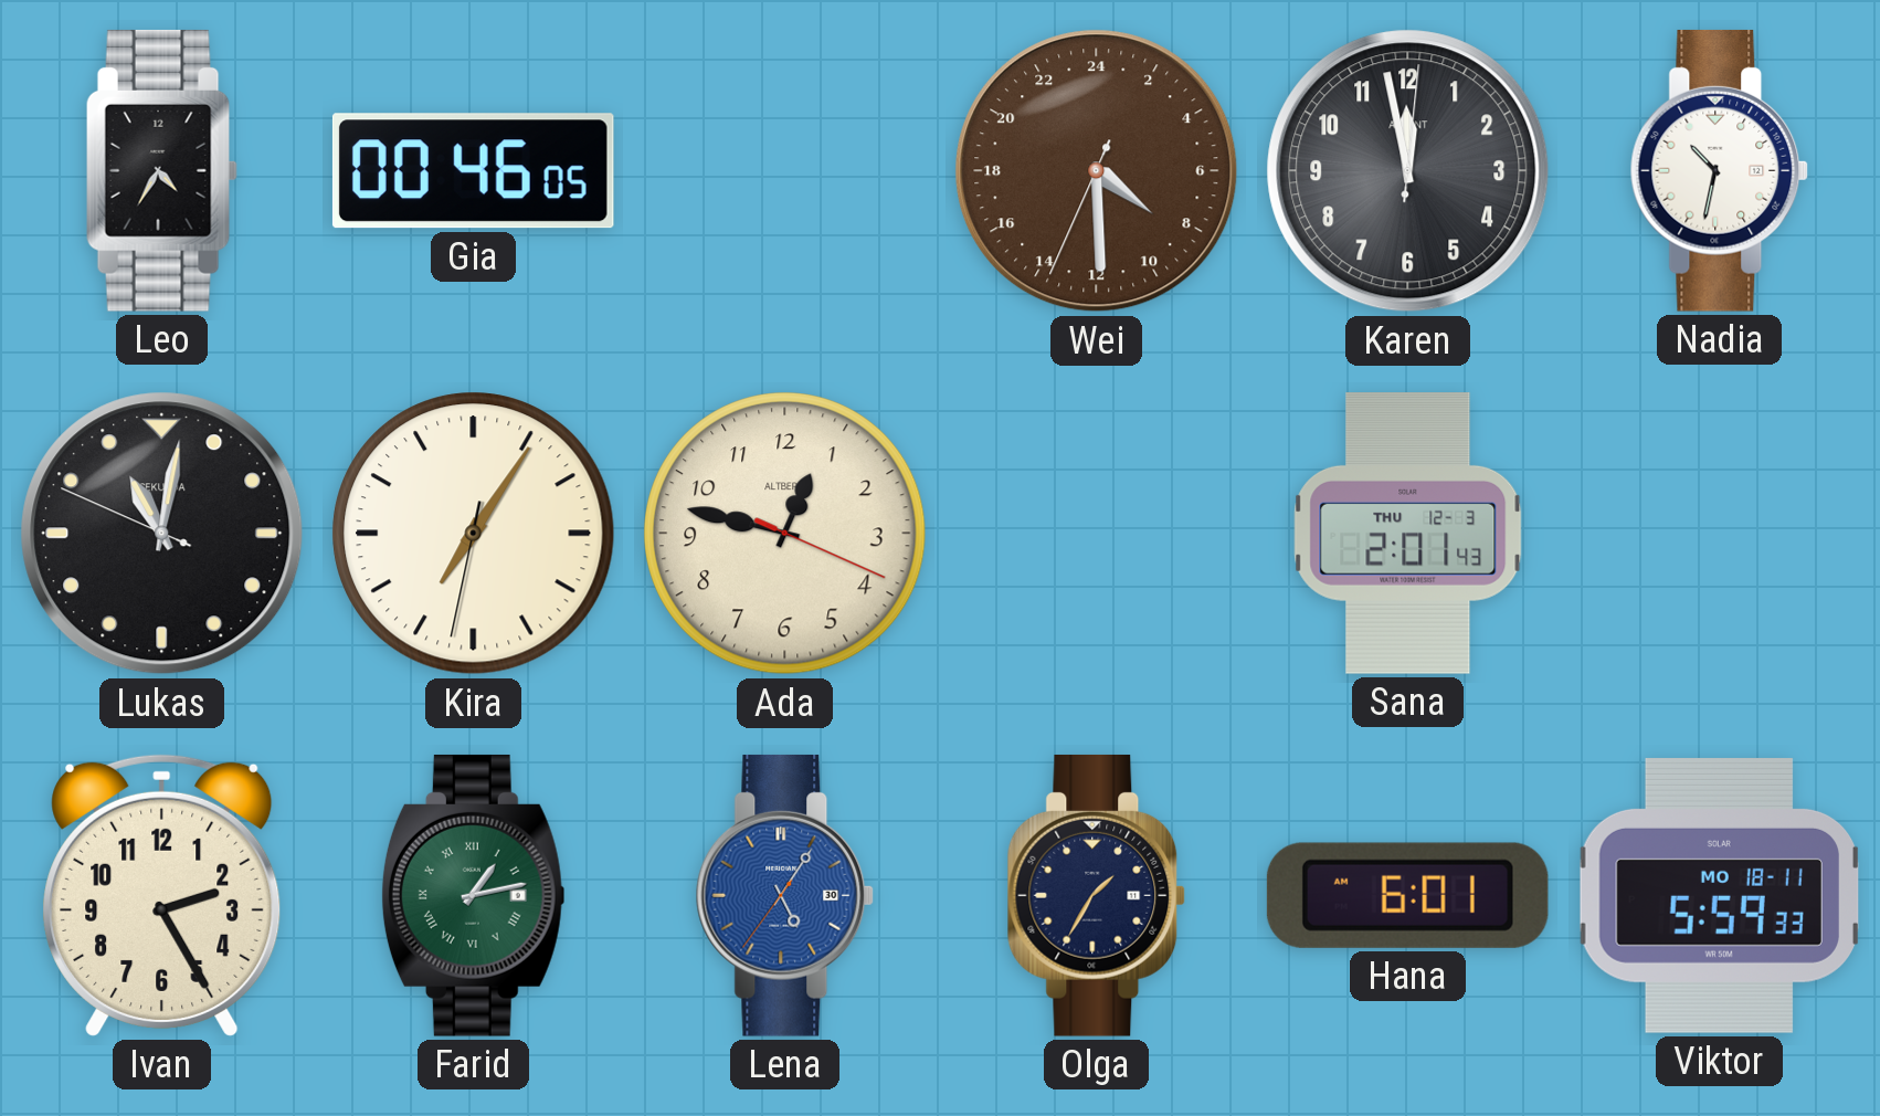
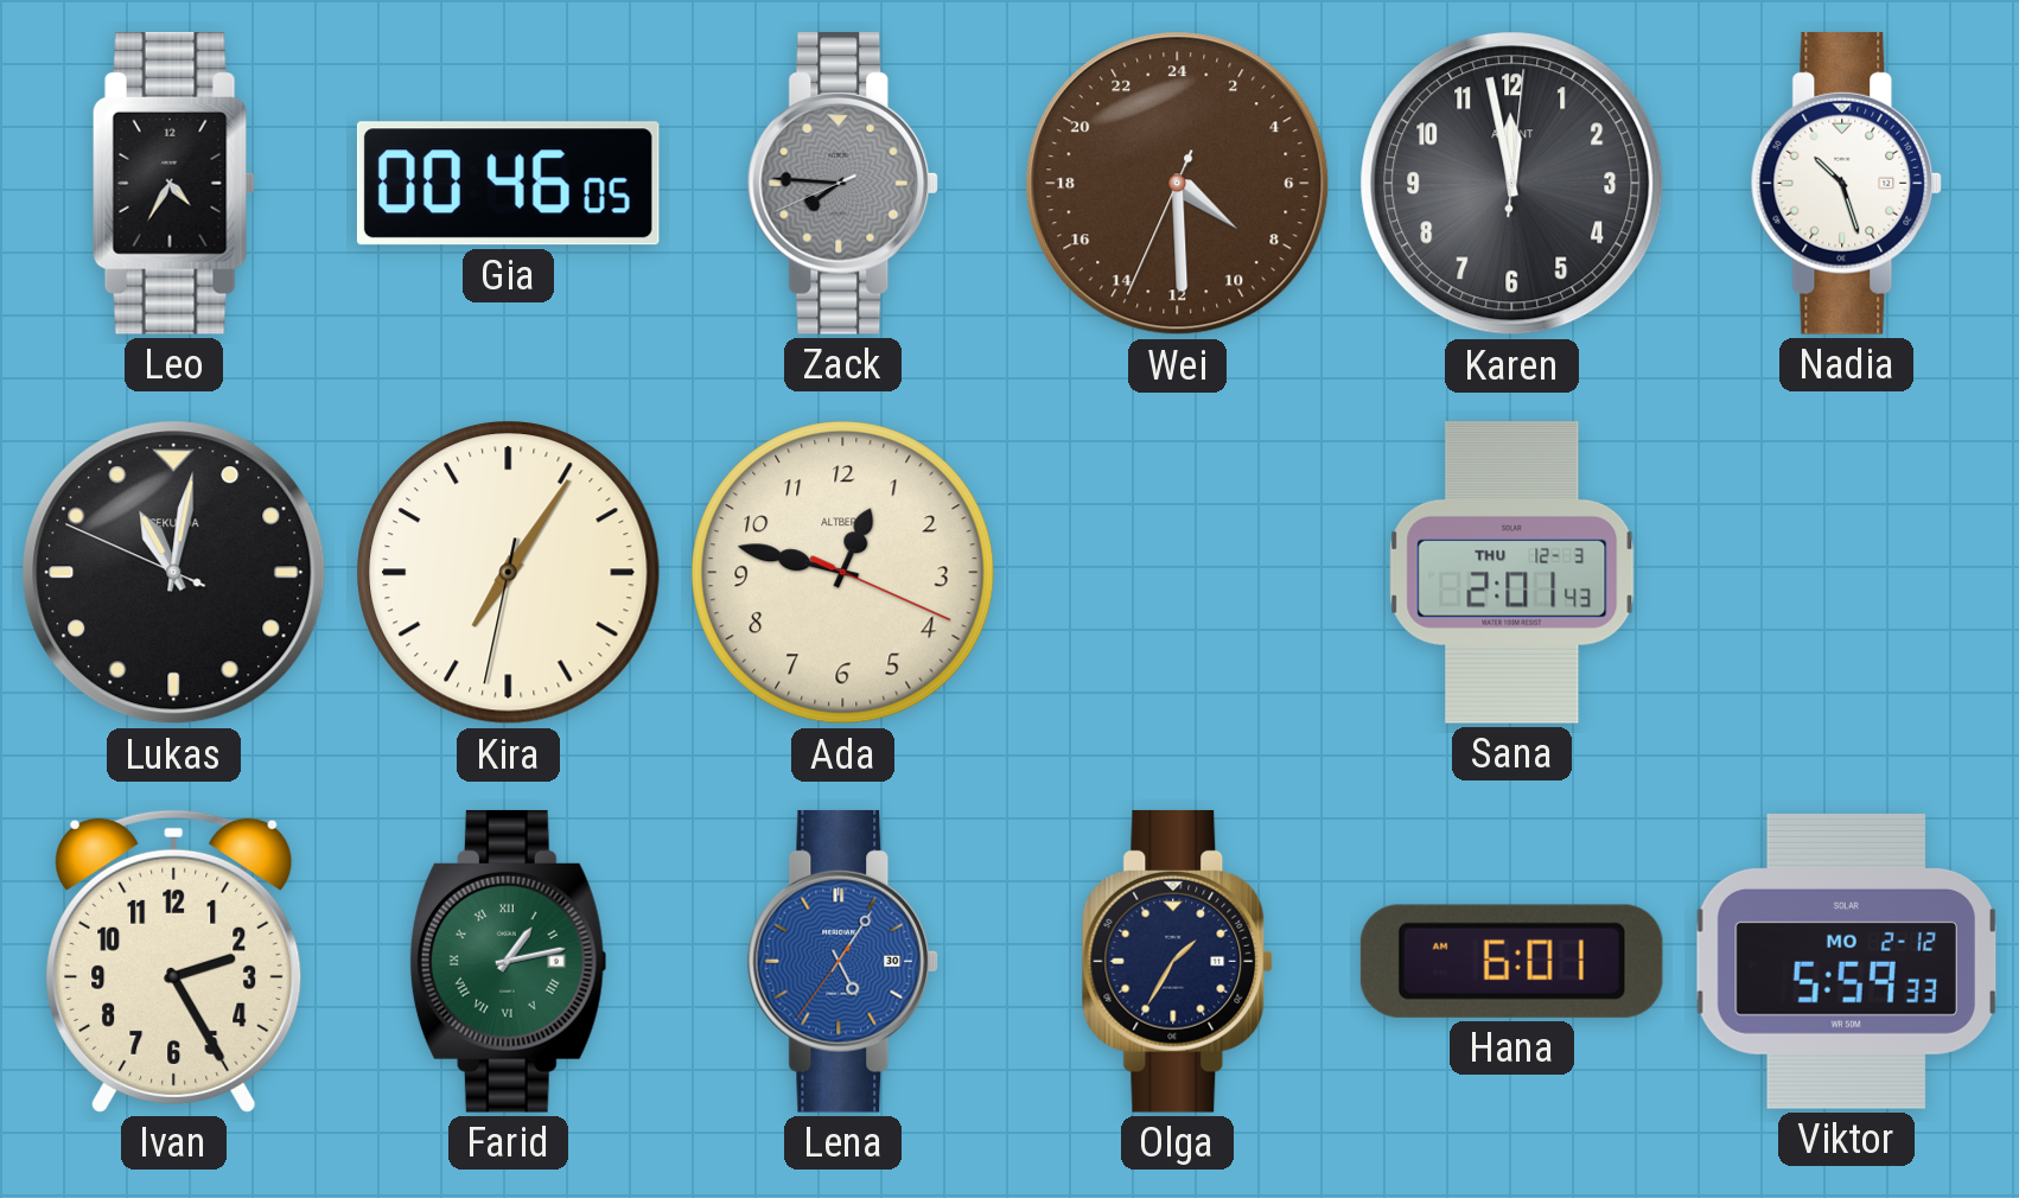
Zack: none -> 7:45 (843, 183)
Nadia: 10:32 -> 10:27 (1847, 183)
Viktor date: MO 18-11 -> MO 2-12 (1846, 961)
